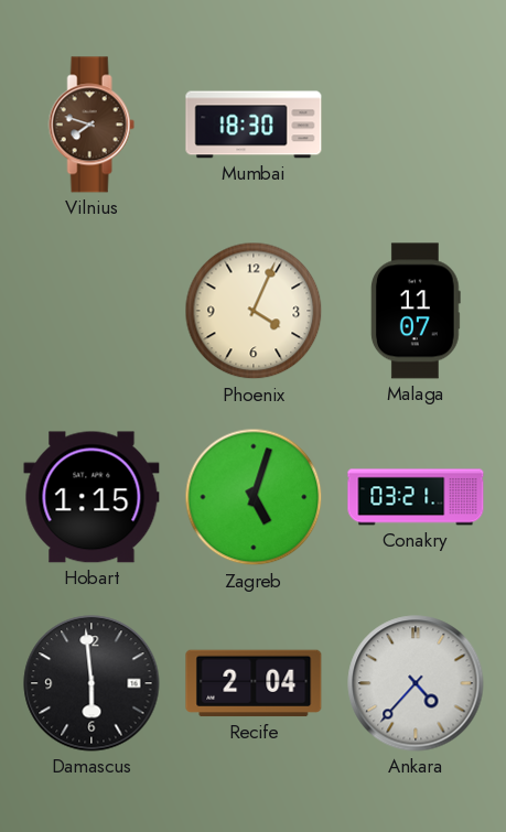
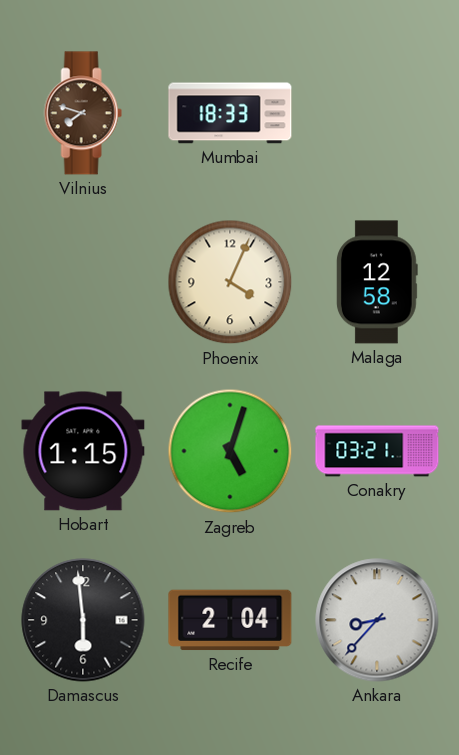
Mumbai: 18:30 -> 18:33 (230, 113)
Malaga: 11:07 -> 12:58 (377, 282)
Ankara: 4:37 -> 8:37 (377, 620)
